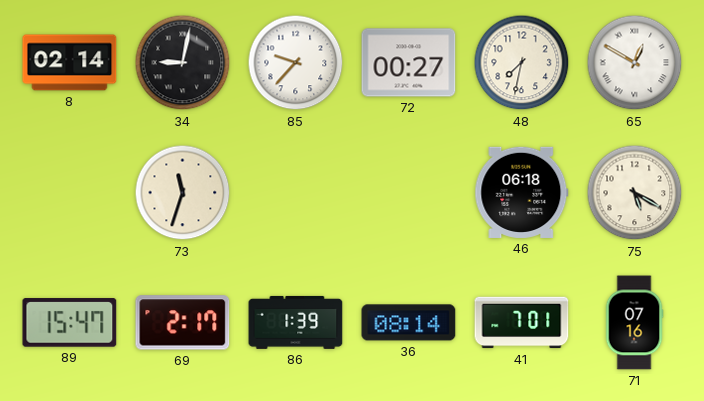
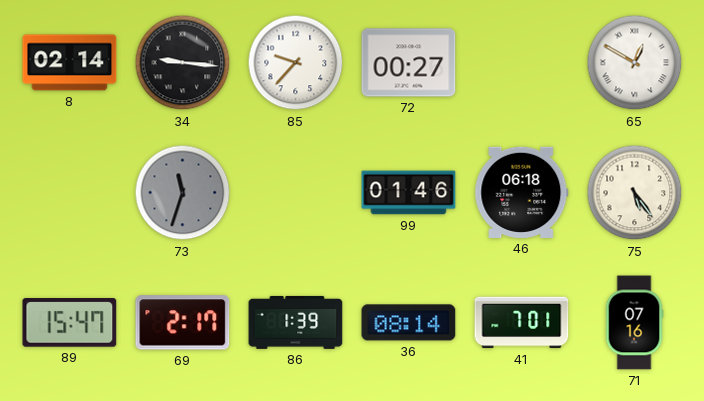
34: 9:02 -> 9:16 (183, 63)
48: 7:32 -> none (522, 63)
73 dial: cream -> grey (183, 193)
99: none -> 01:46 (409, 193)
75: 5:20 -> 5:24 (635, 193)
